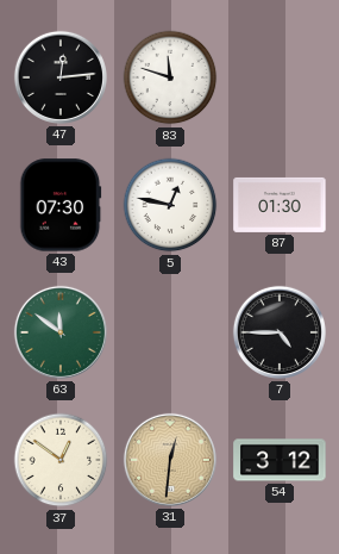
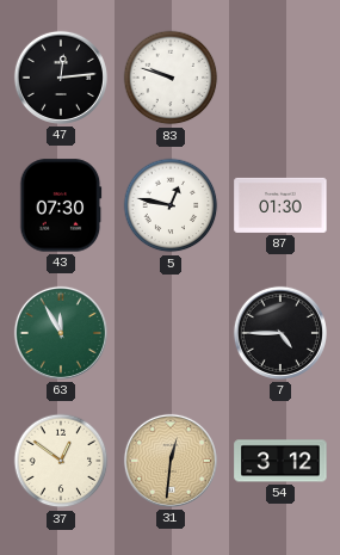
83: 11:48 -> 9:48 (171, 78)
63: 11:51 -> 11:55 (61, 333)
